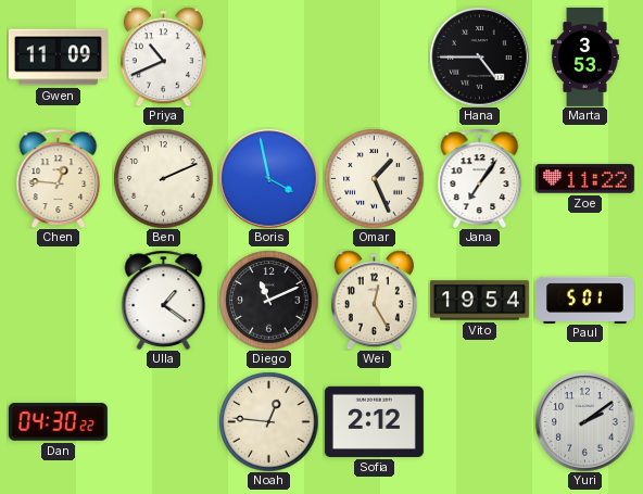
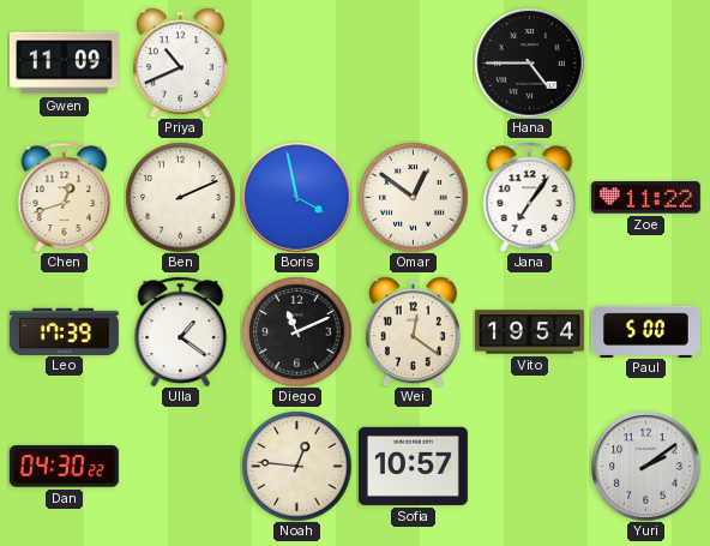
Marta: 3:53 -> none (585, 58)
Chen: 12:46 -> 12:42 (65, 197)
Omar: 1:26 -> 12:51 (413, 197)
Leo: none -> 17:39 (64, 331)
Wei: 12:25 -> 12:21 (413, 331)
Paul: 5:01 -> 5:00 (645, 331)
Sofia: 2:12 -> 10:57 (413, 466)
